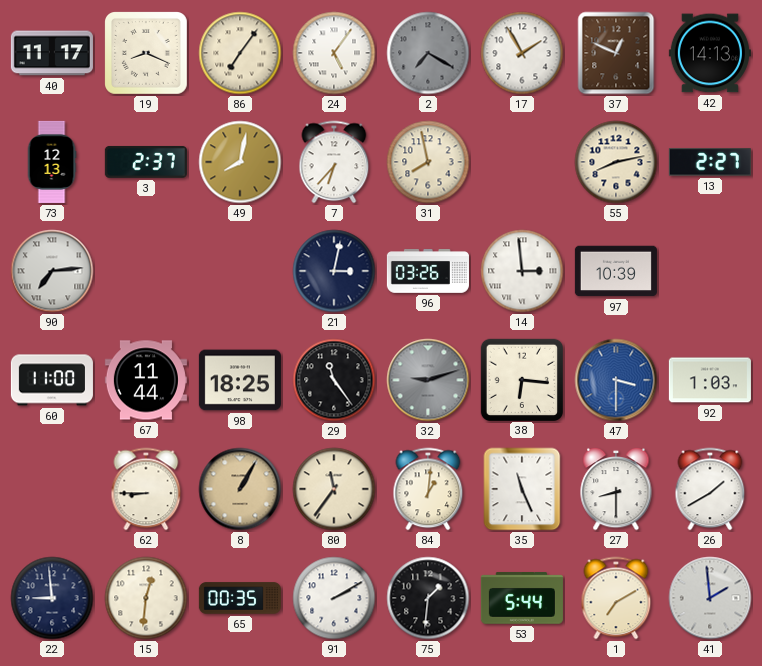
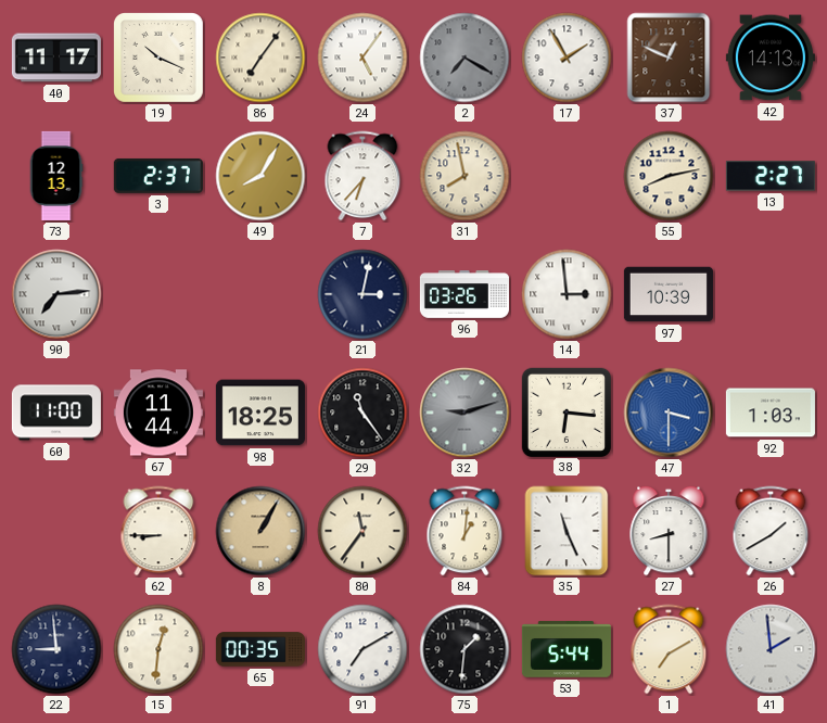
19: 8:19 -> 10:19 (160, 59)
49: 8:02 -> 8:05 (260, 176)
91: 2:10 -> 7:10 (362, 649)
